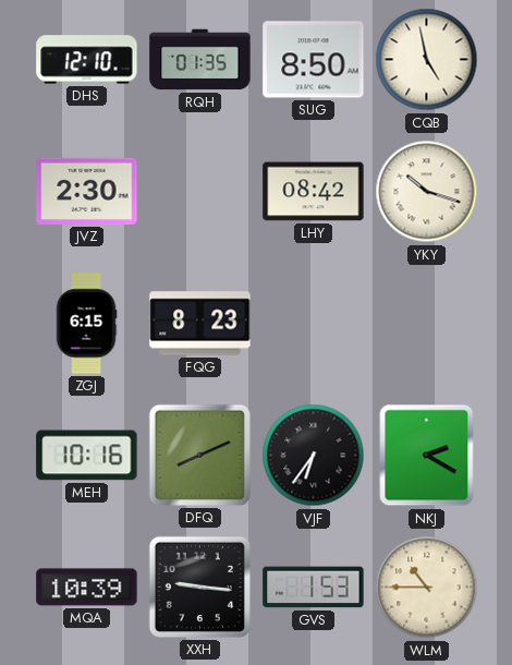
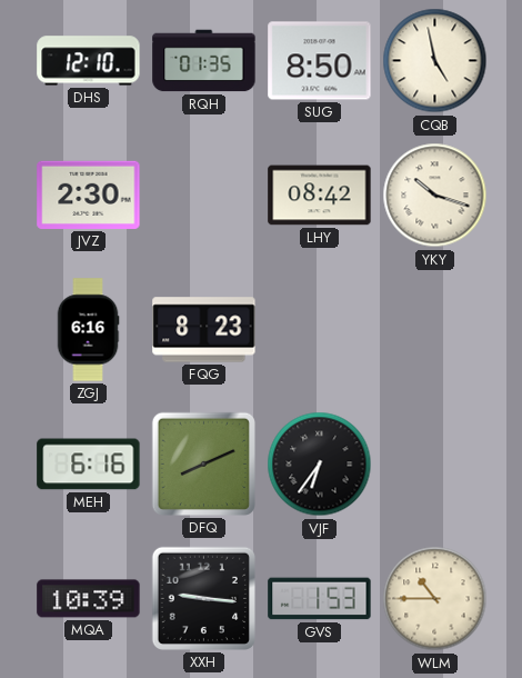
ZGJ: 6:15 -> 6:16 (88, 330)
MEH: 10:16 -> 6:16 (89, 465)
NKJ: 2:20 -> none (427, 456)
